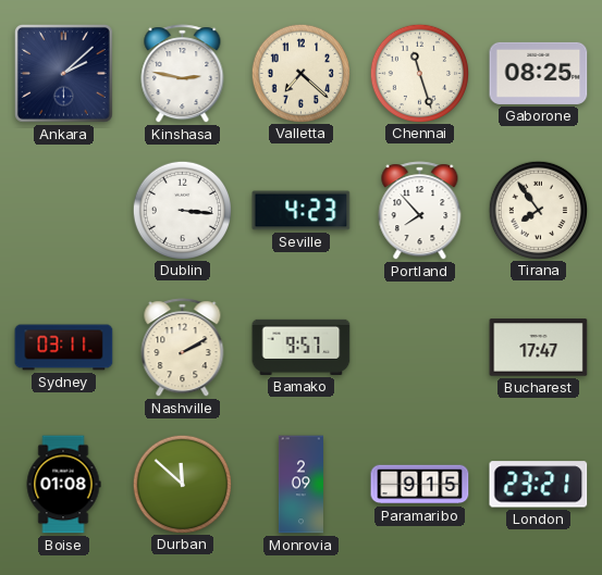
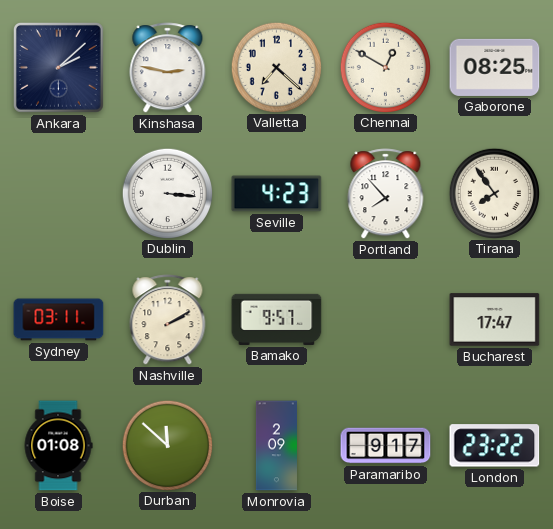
Chennai: 11:27 -> 12:50 (385, 67)
Paramaribo: 9:15 -> 9:17 (386, 446)
London: 23:21 -> 23:22 (495, 446)
